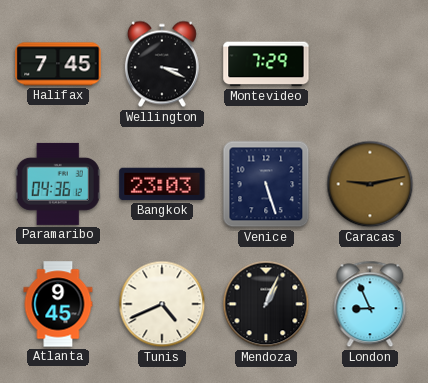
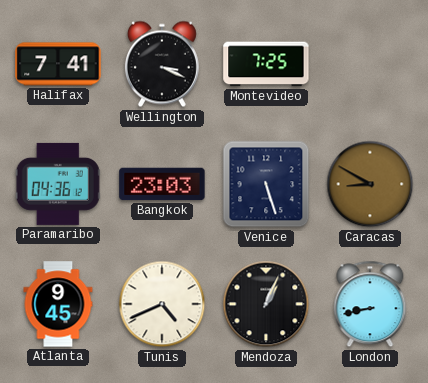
Halifax: 7:45 -> 7:41 (58, 64)
Montevideo: 7:29 -> 7:25 (266, 64)
Caracas: 9:13 -> 8:50 (370, 184)
London: 8:56 -> 8:43 (370, 304)
